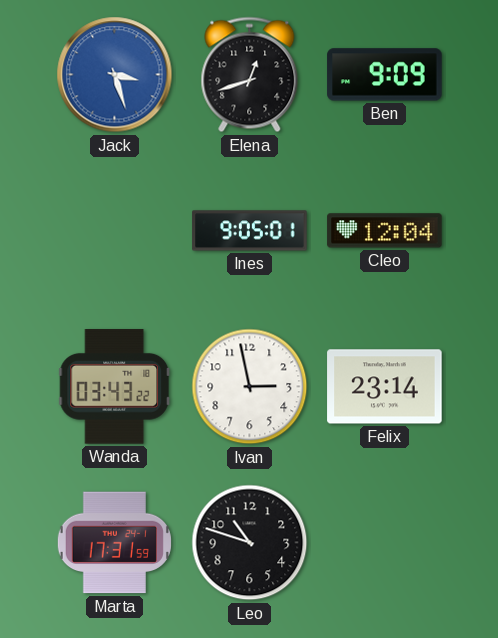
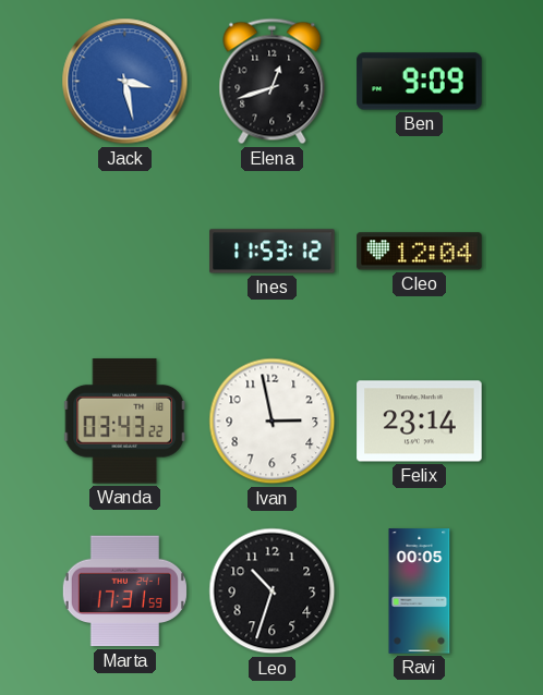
Jack: 3:27 -> 3:28 (125, 82)
Ines: 9:05 -> 11:53 (273, 252)
Leo: 10:48 -> 10:33 (273, 592)
Ravi: none -> 00:05 (420, 592)
